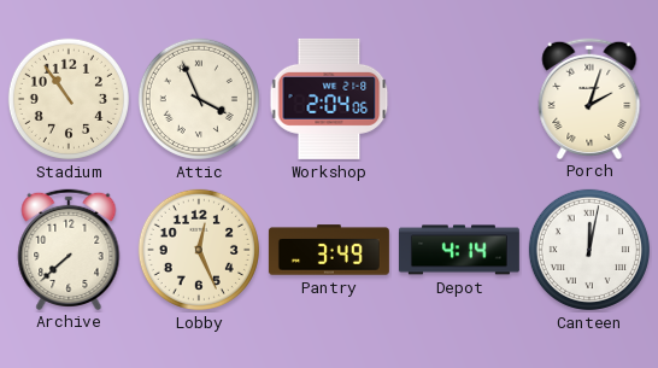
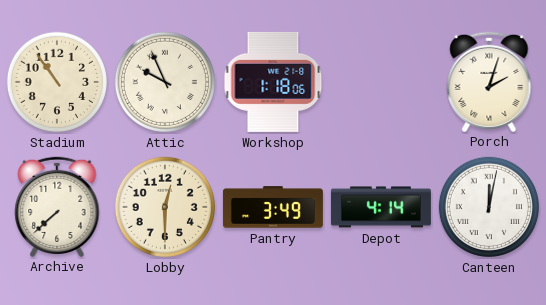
Attic: 3:56 -> 9:56 (165, 82)
Workshop: 2:04 -> 1:18 (273, 82)
Lobby: 12:26 -> 12:30 (165, 207)
